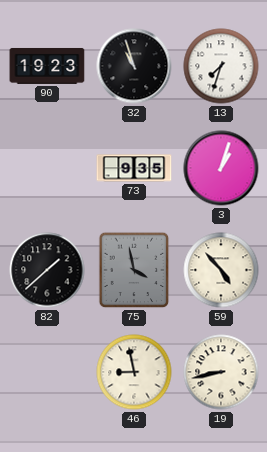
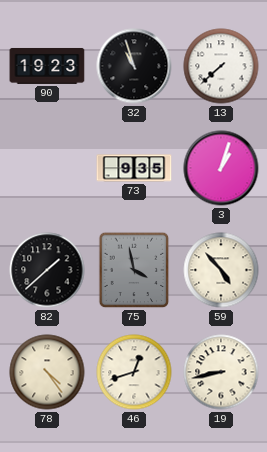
13: 7:33 -> 7:38 (221, 66)
78: none -> 4:24 (47, 372)
46: 8:58 -> 12:42 (134, 372)
